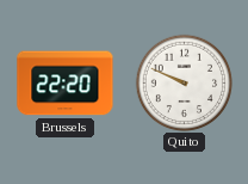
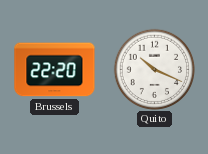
Quito: 9:49 -> 10:19 (154, 69)
